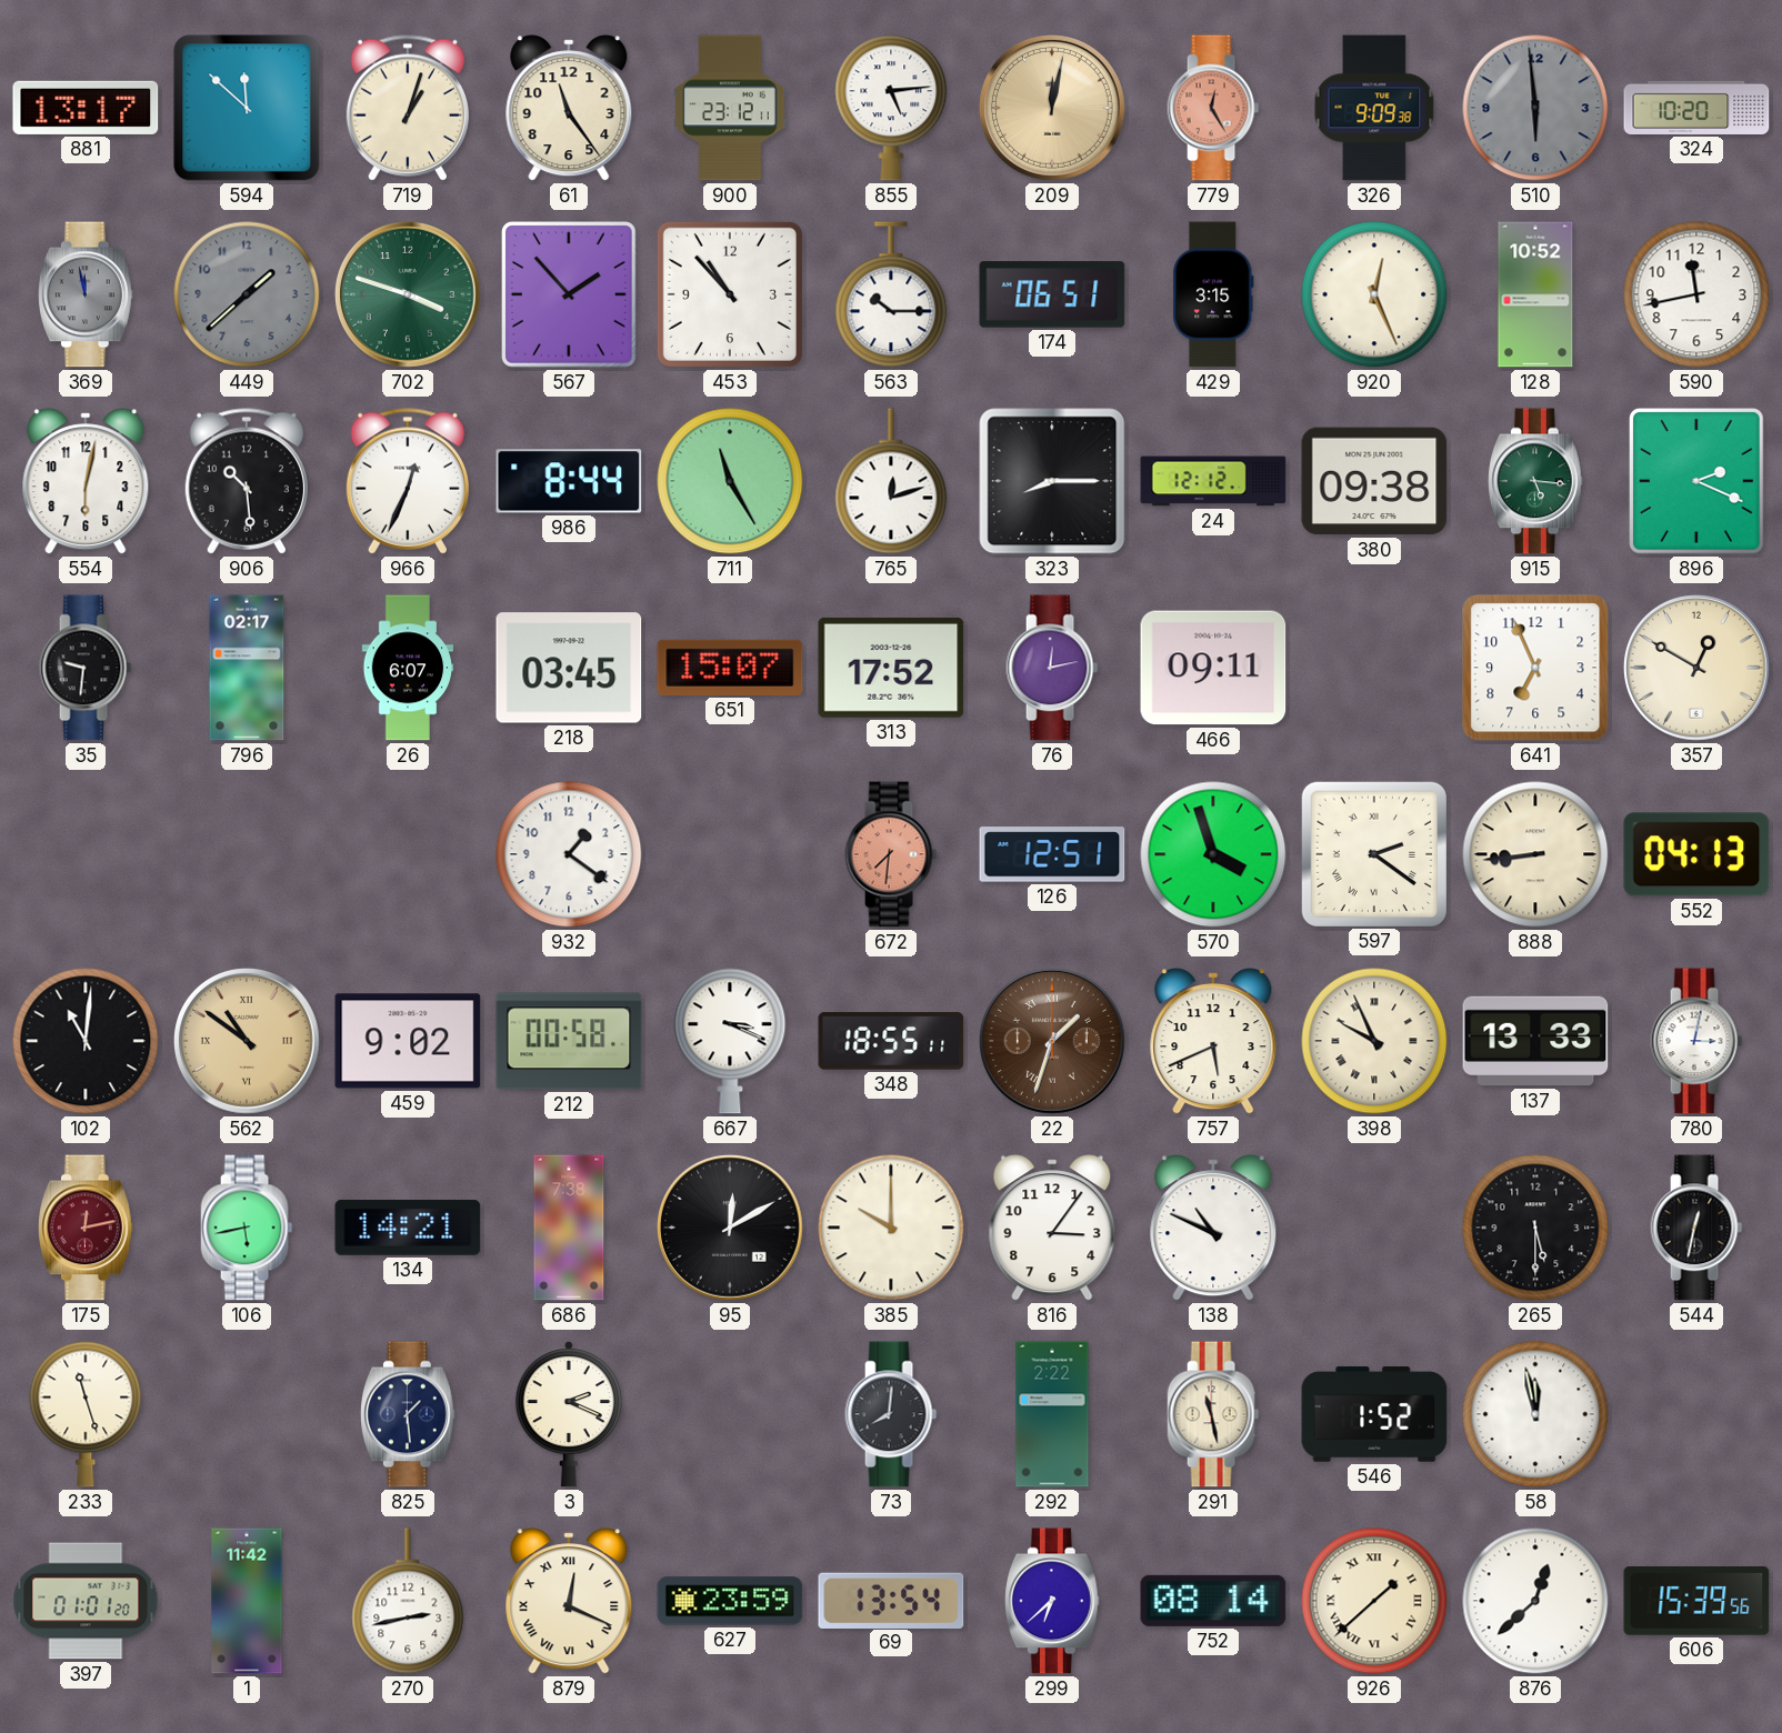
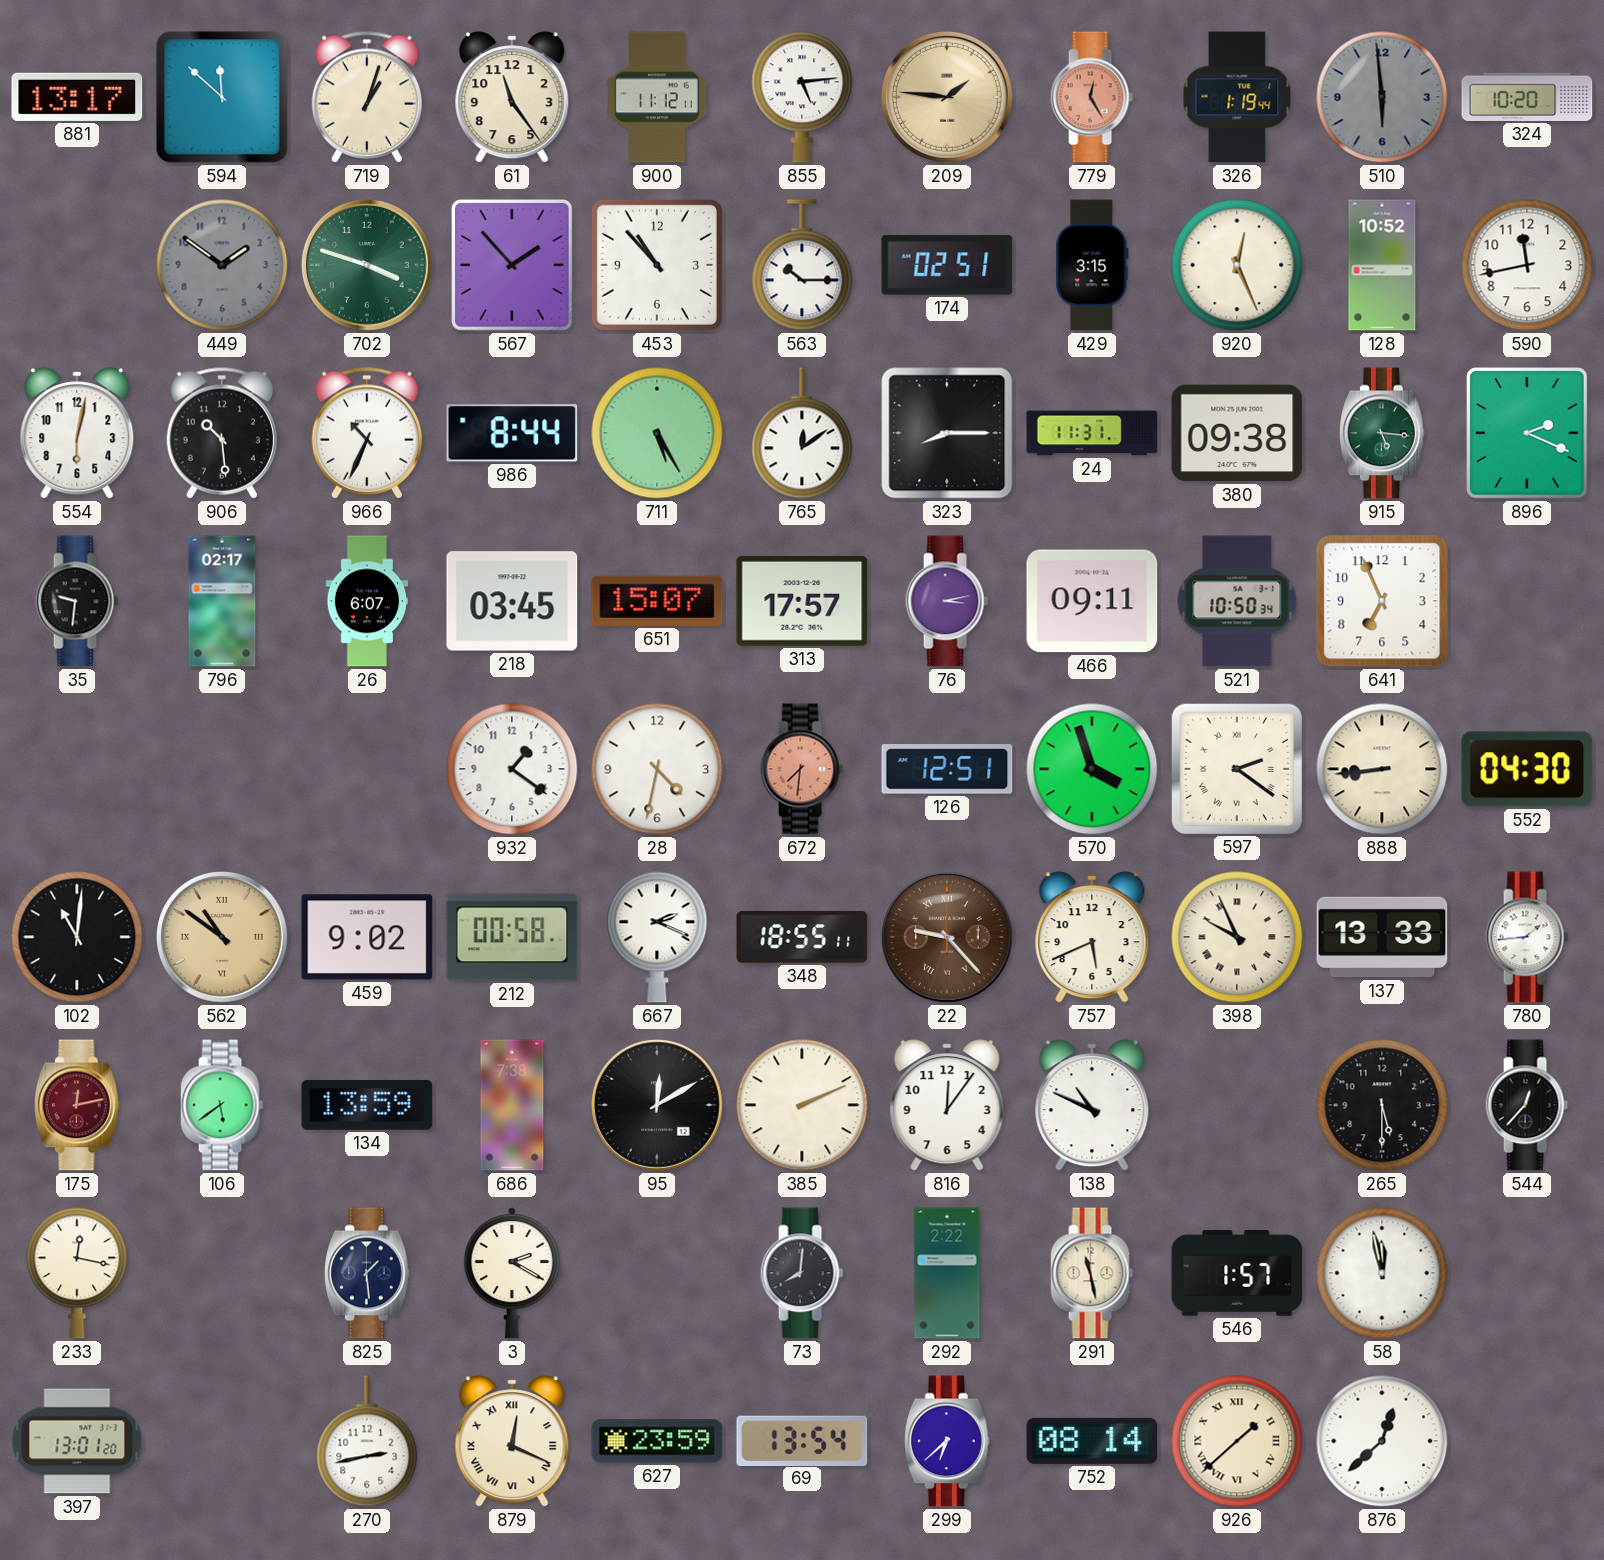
900: 23:12 -> 11:12 (657, 97)
209: 12:02 -> 1:46 (948, 98)
326: 9:09 -> 1:19 (1237, 97)
369: 11:58 -> none (86, 294)
449: 1:38 -> 1:51 (222, 265)
174: 06:51 -> 02:51 (947, 265)
966: 12:34 -> 10:34 (367, 433)
711: 11:25 -> 5:25 (657, 433)
765: 12:12 -> 12:09 (802, 433)
24: 12:12 -> 11:31 (1092, 433)
313: 17:52 -> 17:57 (802, 601)
76: 12:13 -> 3:13 (947, 601)
521: none -> 10:50 (1237, 601)
357: 12:50 -> none (1698, 669)
28: none -> 4:32 (657, 769)
552: 04:13 -> 04:30 (1527, 769)
667: 3:19 -> 2:19 (657, 937)
22: 1:33 -> 9:23 (948, 938)
780: 3:02 -> 1:44 (1527, 937)
106: 5:43 -> 5:39 (222, 1105)
134: 14:21 -> 13:59 (367, 1105)
385: 10:00 -> 2:11 (802, 1105)
816: 3:06 -> 12:06 (947, 1105)
544: 12:32 -> 12:37 (1527, 1105)
233: 11:27 -> 12:17 (77, 1273)
3: 2:19 -> 2:20 (512, 1274)
546: 1:52 -> 1:57 (1237, 1273)
397: 01:01 -> 13:01 (77, 1441)
1: 11:42 -> none (247, 1601)
606: 15:39 -> none (1696, 1601)
